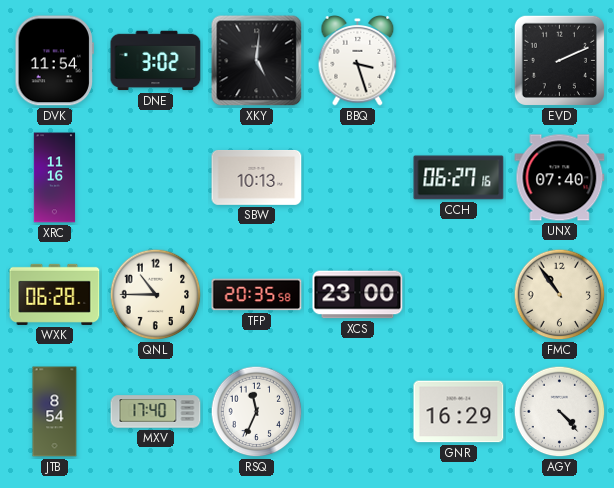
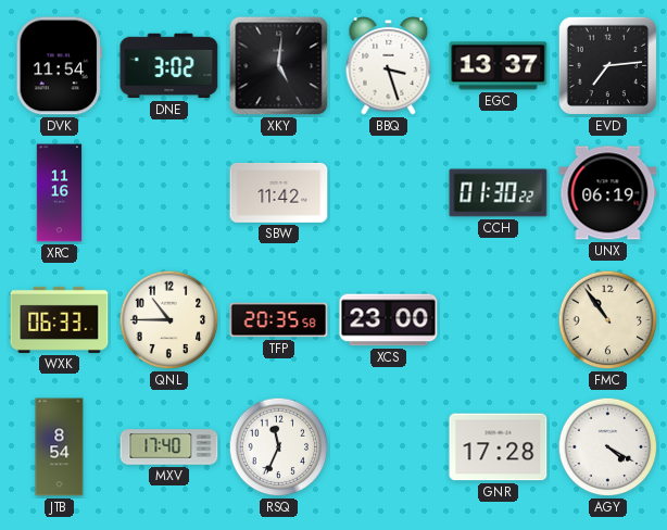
EGC: none -> 13:37 (499, 66)
EVD: 2:11 -> 7:14 (607, 65)
SBW: 10:13 -> 11:42 (279, 192)
CCH: 06:27 -> 01:30 (499, 193)
UNX: 07:40 -> 06:19 (608, 193)
WXK: 06:28 -> 06:33 (60, 319)
GNR: 16:29 -> 17:28 (499, 447)
AGY: 4:23 -> 4:20 (608, 447)
